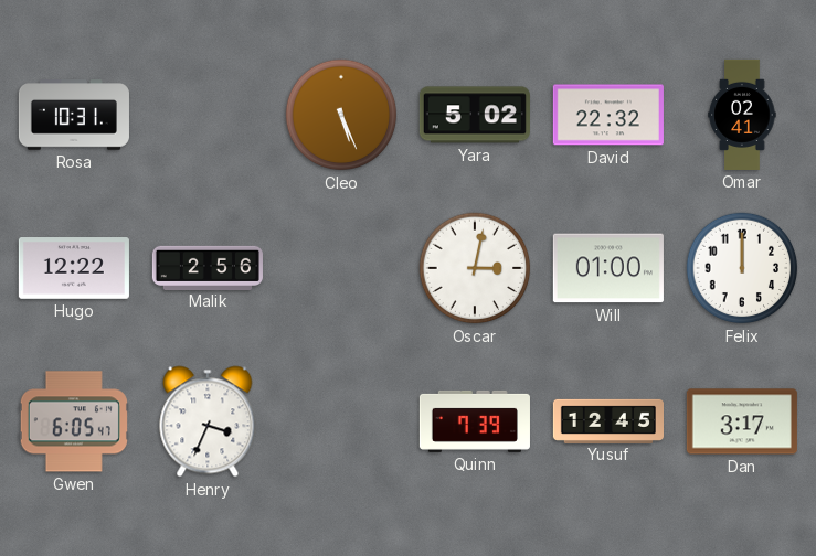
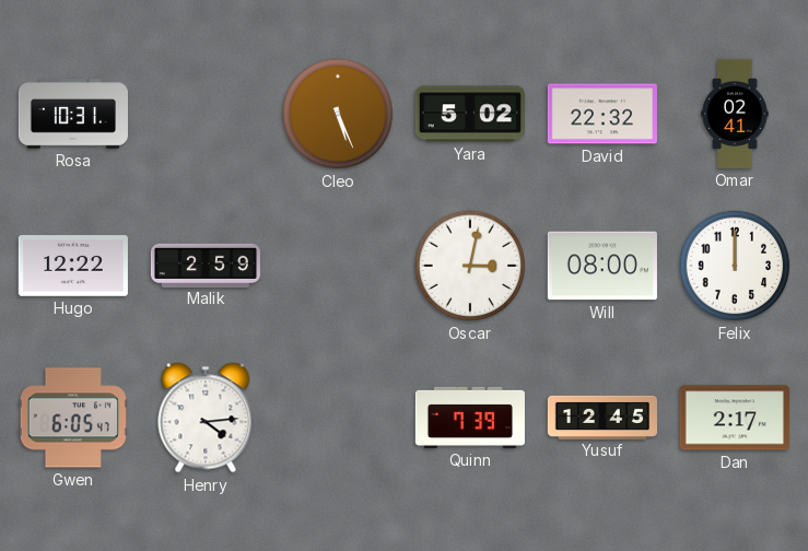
Malik: 2:56 -> 2:59 (206, 265)
Will: 01:00 -> 08:00 (602, 266)
Henry: 3:34 -> 4:14 (206, 418)
Dan: 3:17 -> 2:17 (735, 418)
